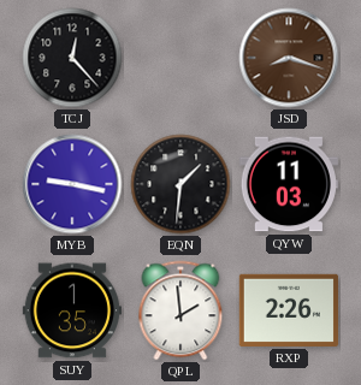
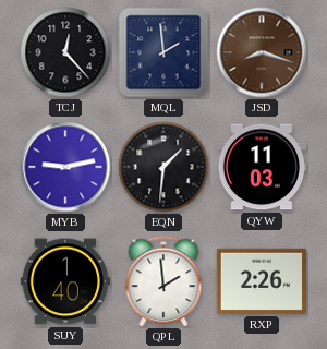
MQL: none -> 1:59 (163, 52)
MYB: 9:17 -> 9:13 (65, 167)
SUY: 1:35 -> 1:40 (65, 281)
